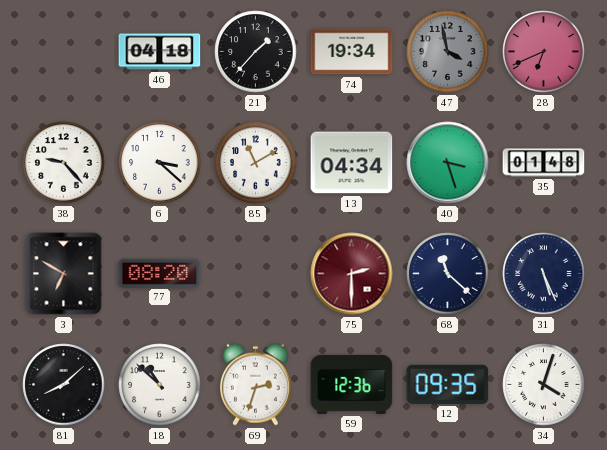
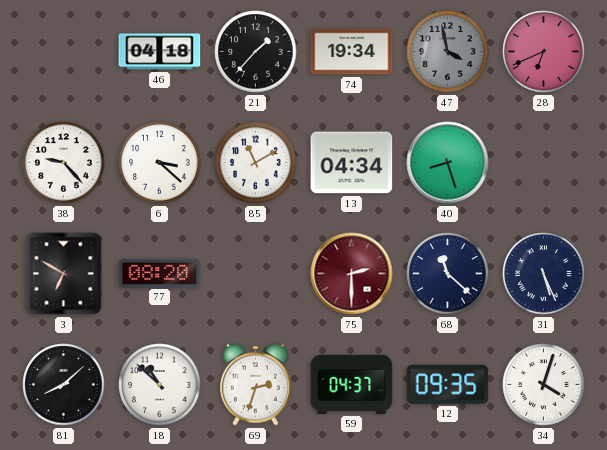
40: 3:27 -> 8:27 (448, 163)
35: 01:48 -> none (544, 163)
59: 12:36 -> 04:37 (352, 384)
